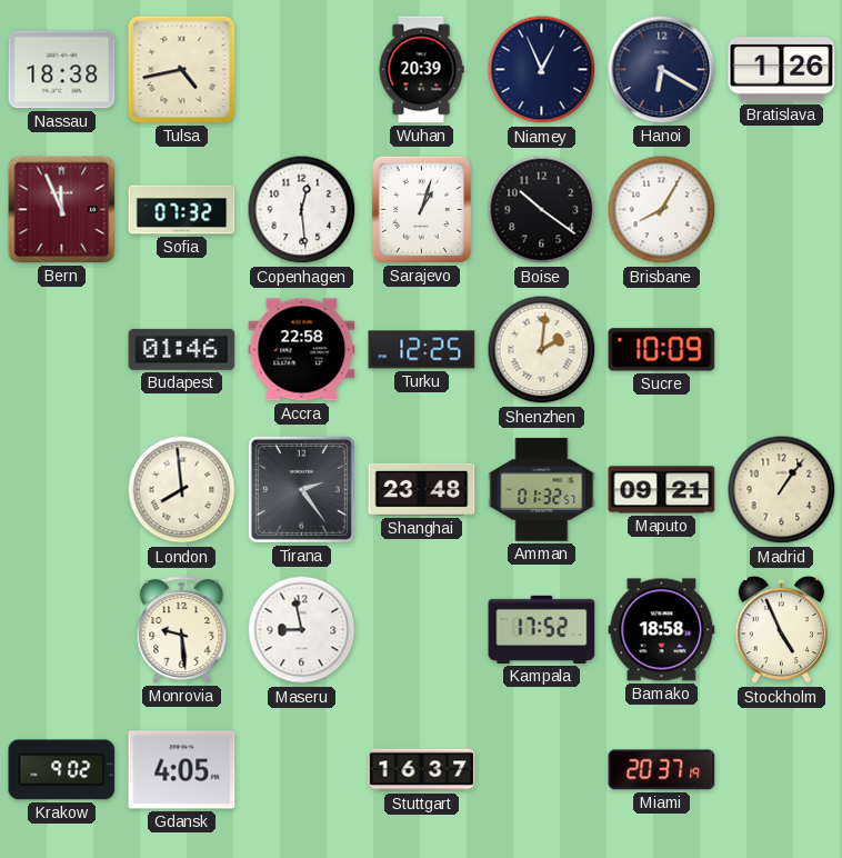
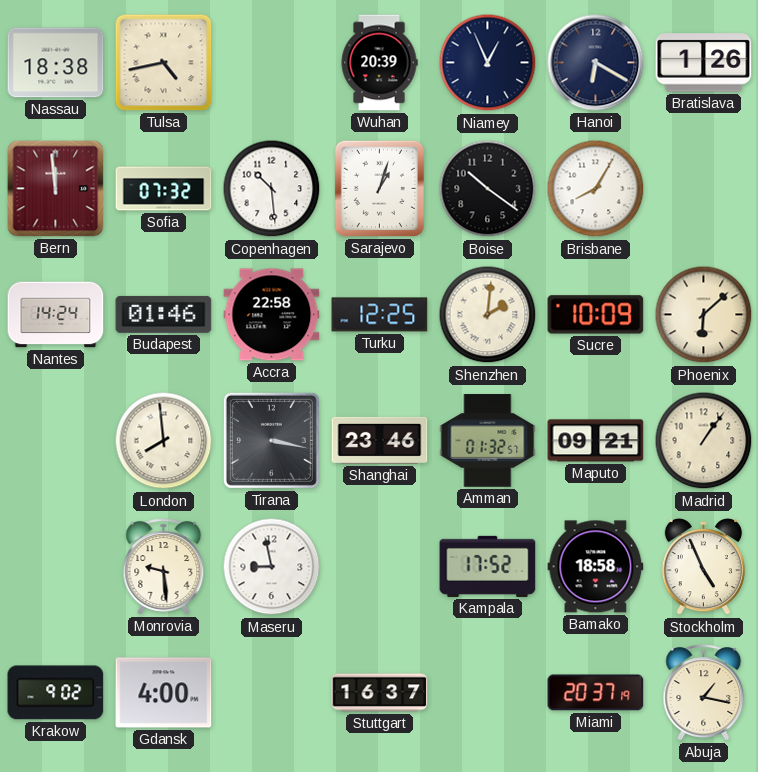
Bern: 11:56 -> 11:59 (56, 189)
Copenhagen: 12:29 -> 10:29 (272, 189)
Nantes: none -> 14:24 (56, 315)
Phoenix: none -> 6:08 (704, 315)
Tirana: 2:24 -> 3:17 (271, 440)
Shanghai: 23:48 -> 23:46 (380, 440)
Gdansk: 4:05 -> 4:00 (164, 693)
Abuja: none -> 1:17 (704, 693)
